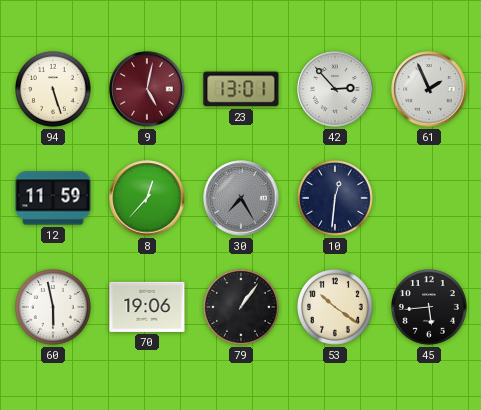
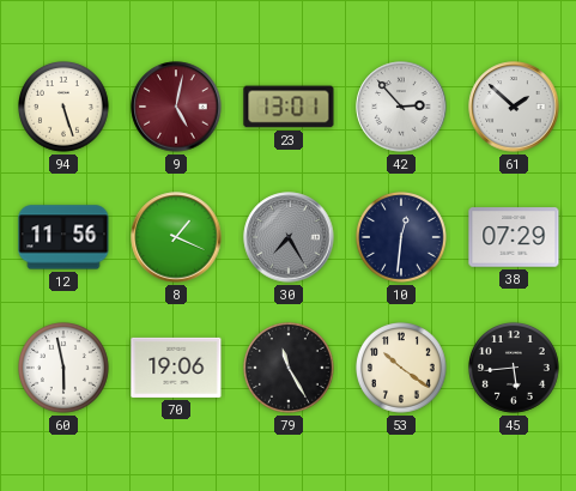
61: 1:56 -> 1:52 (514, 107)
12: 11:59 -> 11:56 (63, 237)
8: 12:37 -> 1:19 (176, 237)
38: none -> 07:29 (514, 237)
79: 1:06 -> 11:25 (290, 369)
